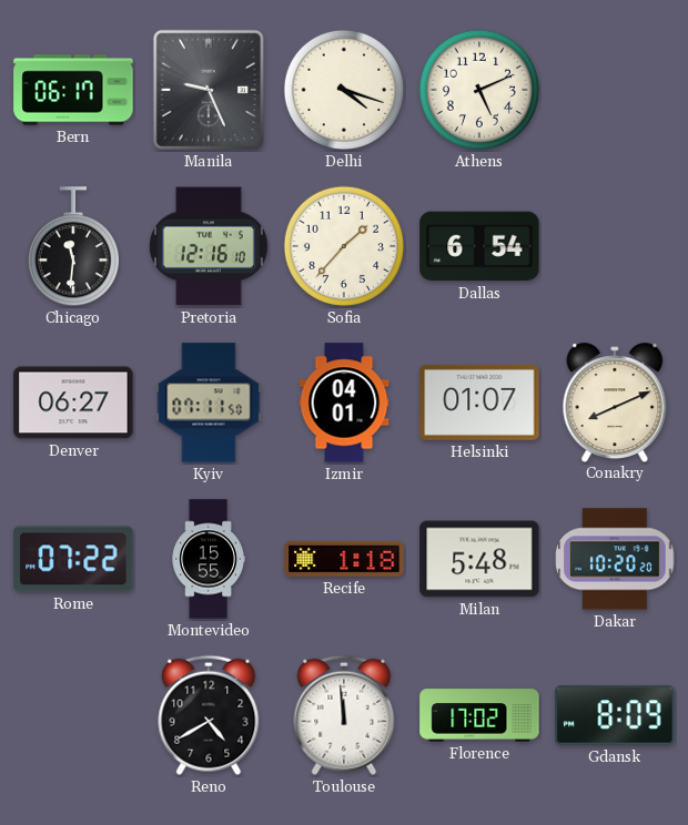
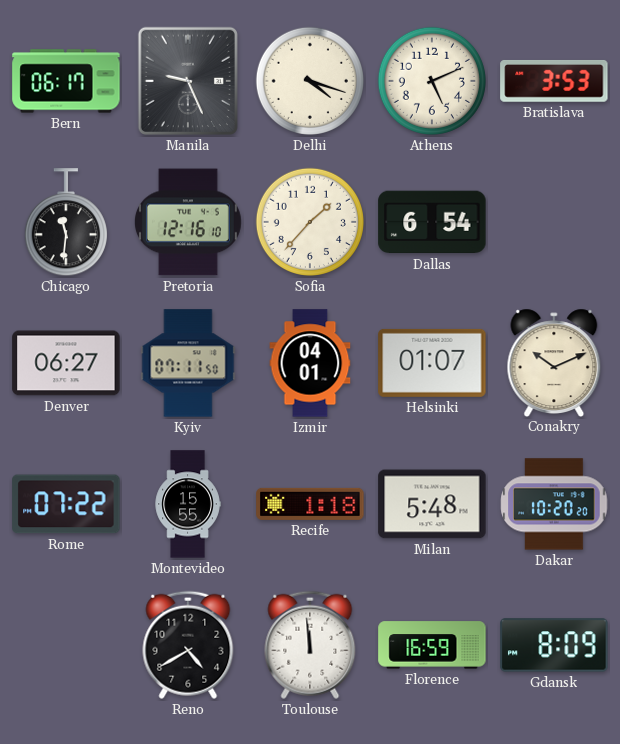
Bratislava: none -> 3:53 (554, 81)
Conakry: 8:11 -> 10:11 (554, 362)
Florence: 17:02 -> 16:59 (432, 645)
